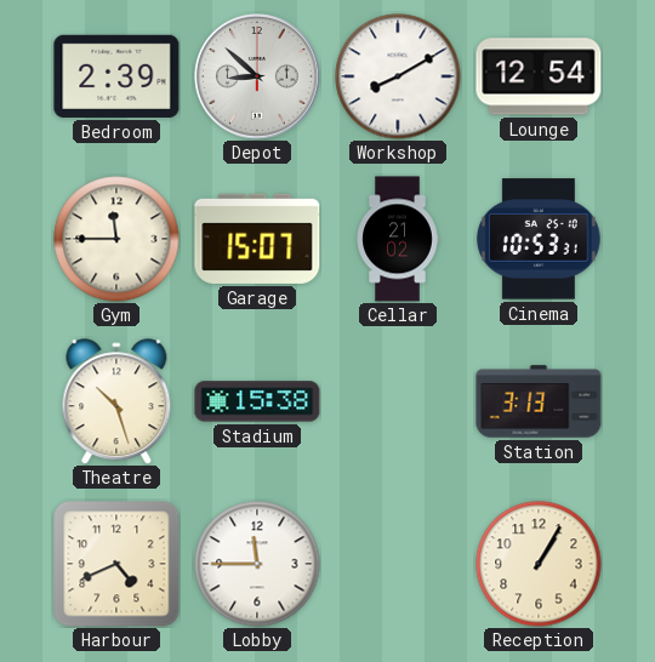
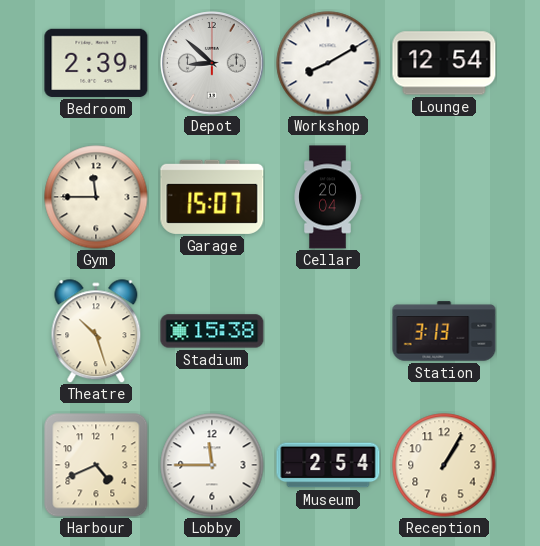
Cellar: 21:02 -> 20:04 (328, 197)
Cinema: 10:53 -> none (539, 239)
Museum: none -> 2:54 (328, 465)
